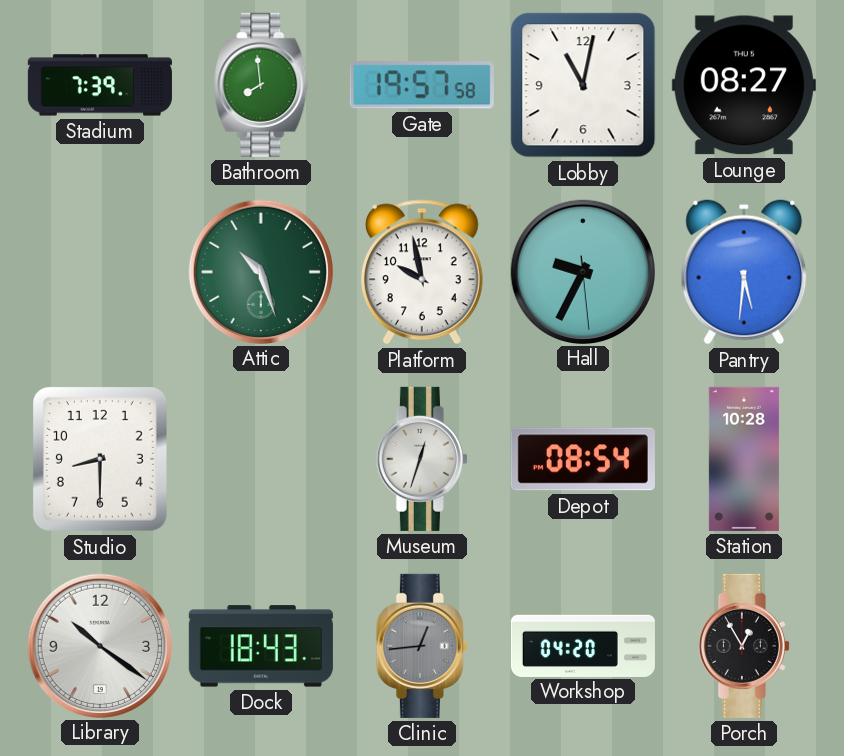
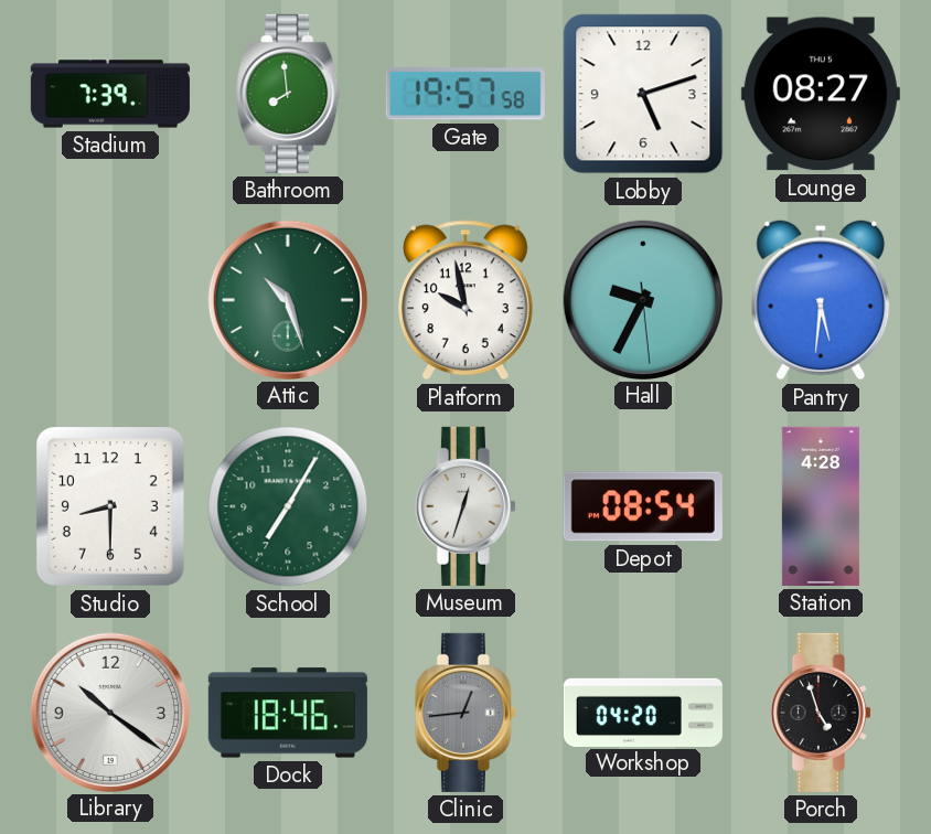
Lobby: 11:02 -> 5:12 (643, 94)
School: none -> 7:05 (288, 506)
Station: 10:28 -> 4:28 (821, 506)
Dock: 18:43 -> 18:46 (288, 713)
Porch: 12:55 -> 4:57 (821, 713)
